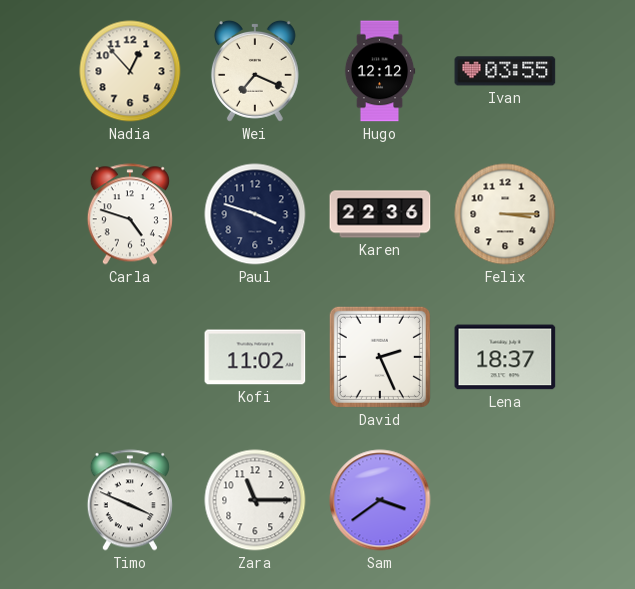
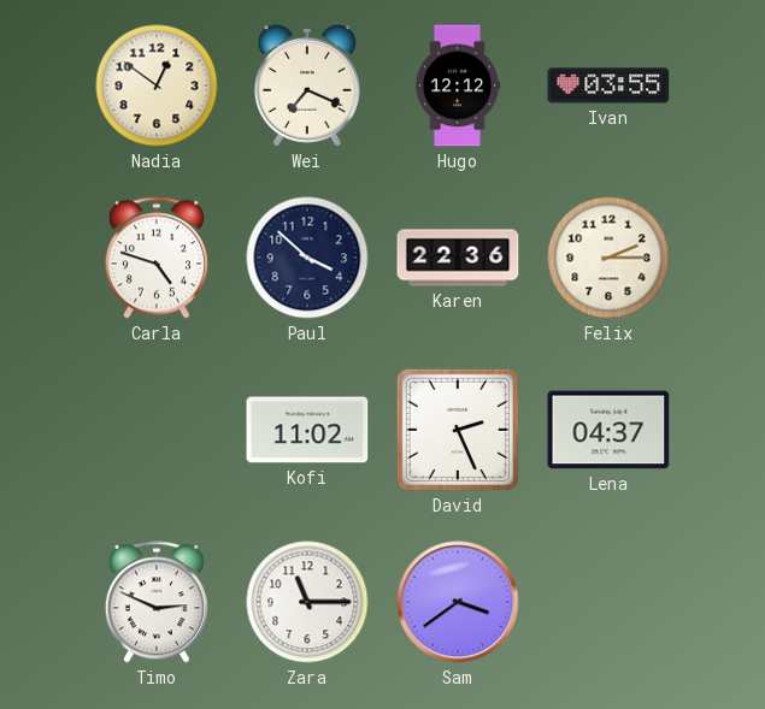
Nadia: 12:53 -> 12:51 (157, 85)
Paul: 3:48 -> 3:52 (307, 258)
Felix: 3:15 -> 2:15 (608, 258)
Lena: 18:37 -> 04:37 (608, 430)
Timo: 3:49 -> 2:49 (157, 602)
